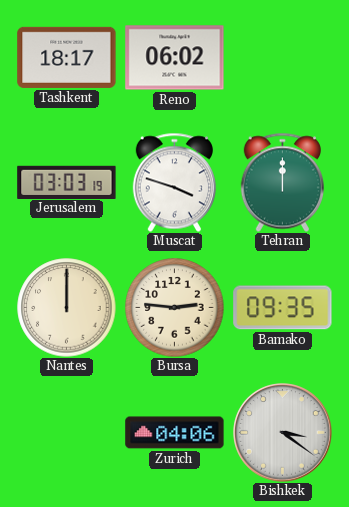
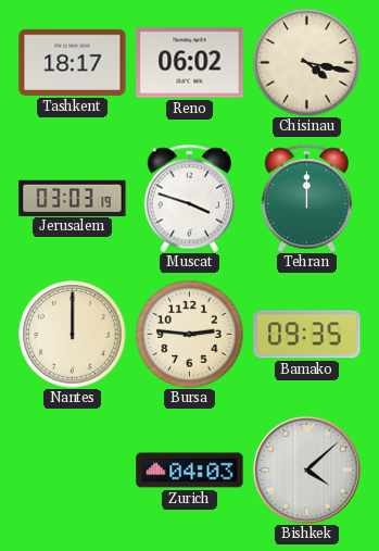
Chisinau: none -> 4:17 (307, 63)
Zurich: 04:06 -> 04:03 (190, 471)
Bishkek: 3:21 -> 4:08 (307, 471)
